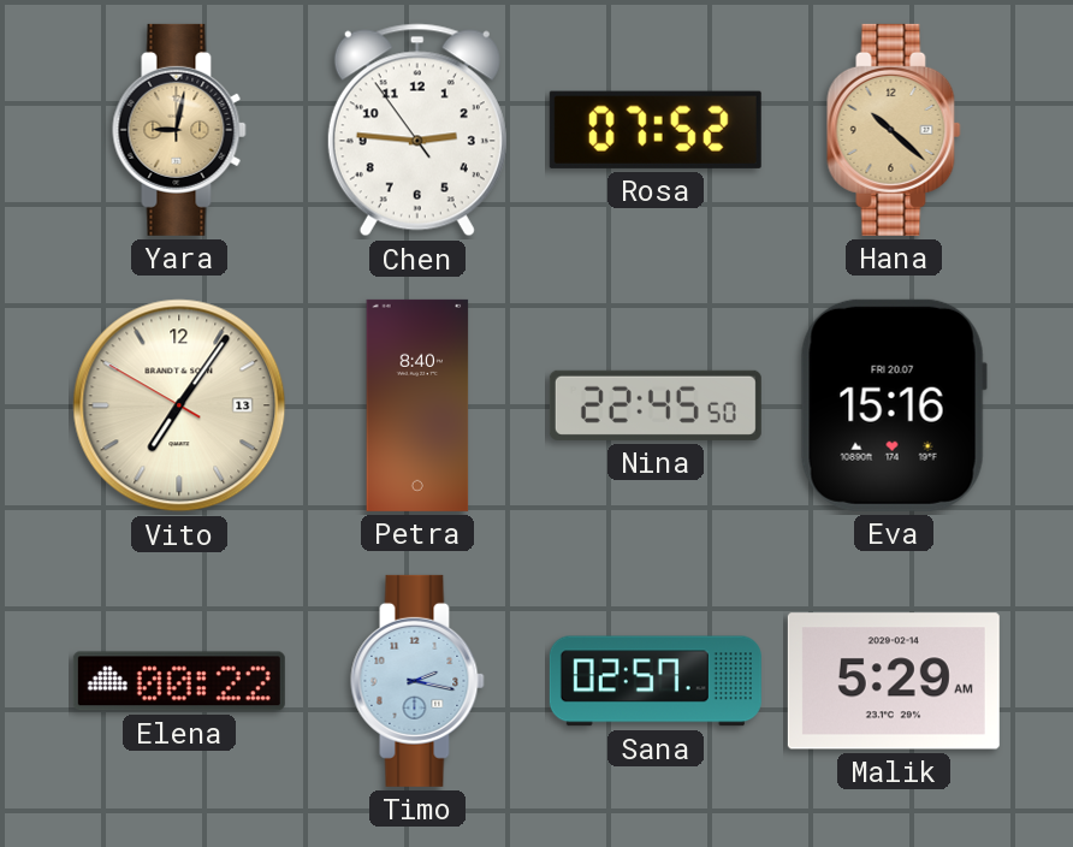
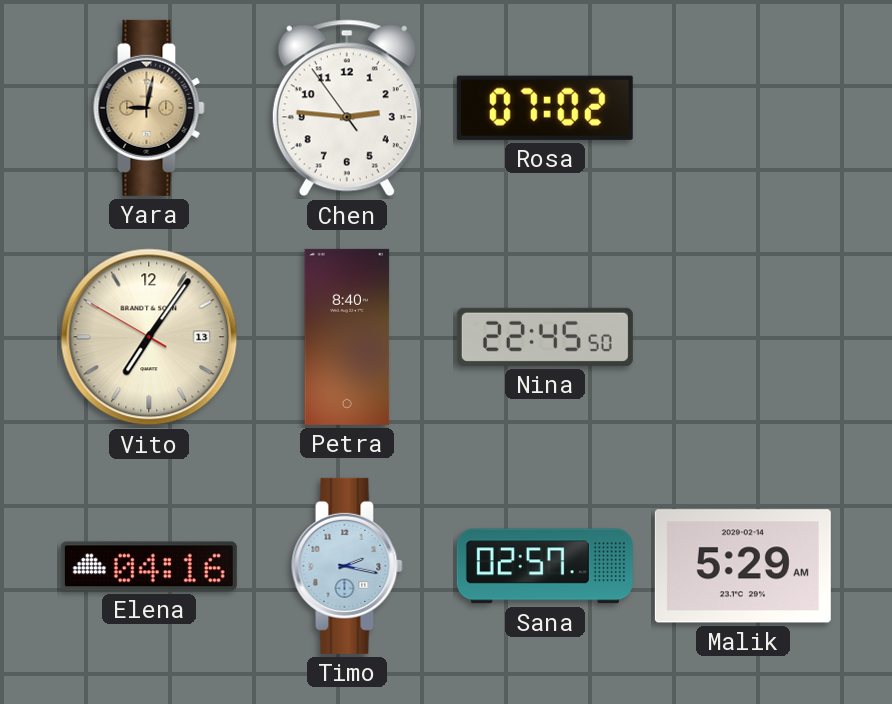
Rosa: 07:52 -> 07:02 (545, 108)
Hana: 10:22 -> none (894, 130)
Eva: 15:16 -> none (894, 405)
Elena: 00:22 -> 04:16 (149, 566)
